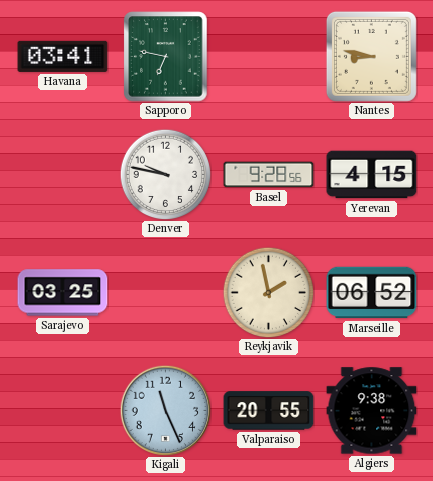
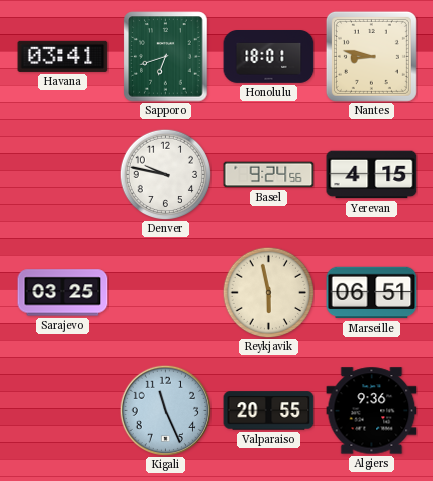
Sapporo: 6:47 -> 6:42 (166, 57)
Honolulu: none -> 18:01 (269, 57)
Basel: 9:28 -> 9:24 (269, 175)
Reykjavik: 1:58 -> 5:58 (268, 292)
Marseille: 06:52 -> 06:51 (372, 293)
Algiers: 9:38 -> 9:36 (372, 411)
